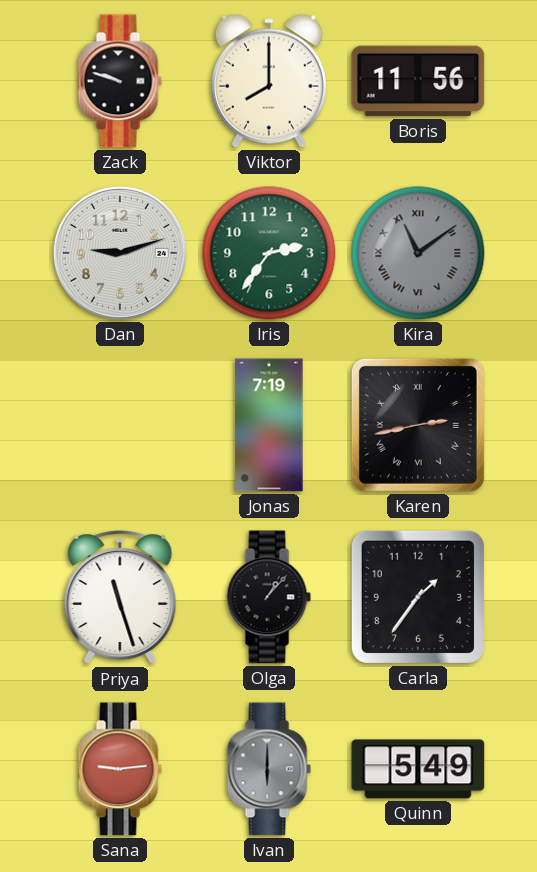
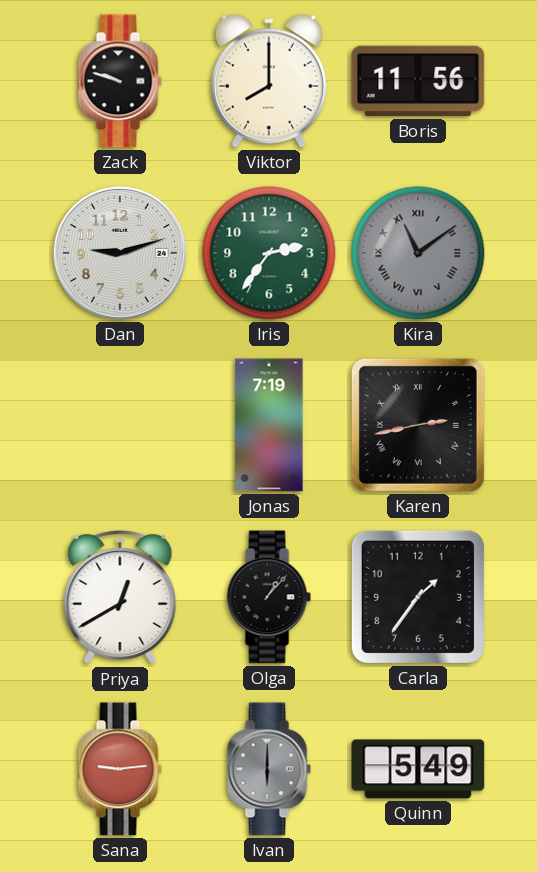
Priya: 11:27 -> 12:40 (120, 598)
